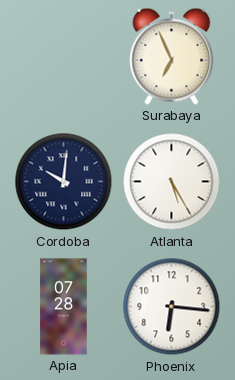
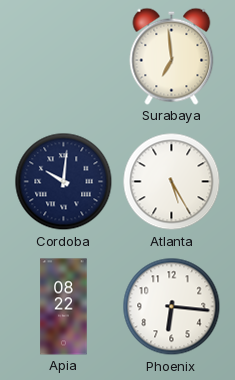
Surabaya: 6:56 -> 6:59 (172, 56)
Apia: 07:28 -> 08:22 (64, 307)
